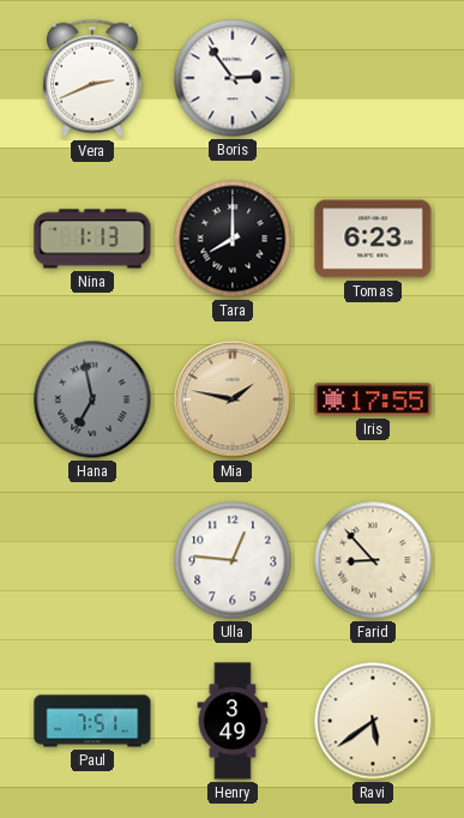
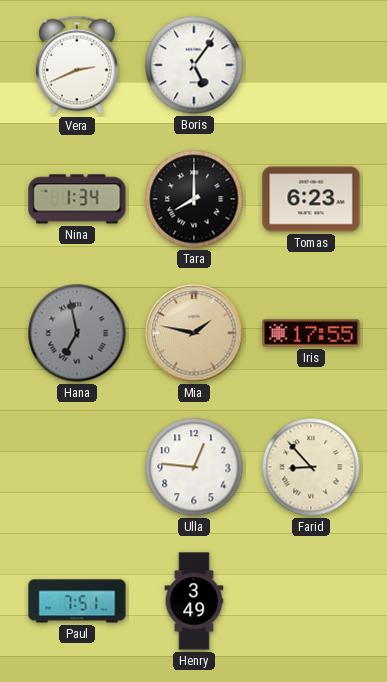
Boris: 2:54 -> 5:06 (194, 65)
Nina: 1:13 -> 1:34 (77, 199)
Ravi: 5:39 -> none (373, 721)
